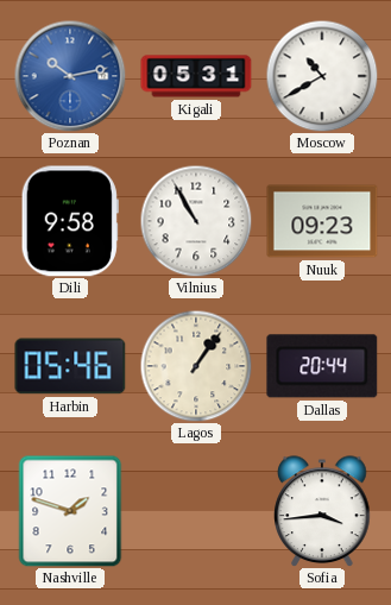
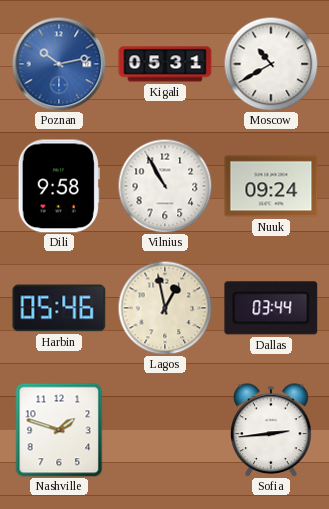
Nuuk: 09:23 -> 09:24 (271, 186)
Lagos: 1:06 -> 12:58 (165, 308)
Dallas: 20:44 -> 03:44 (271, 308)
Sofia: 3:44 -> 2:44 (271, 430)
